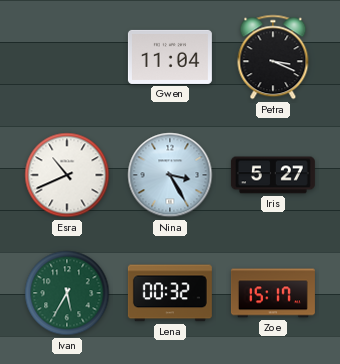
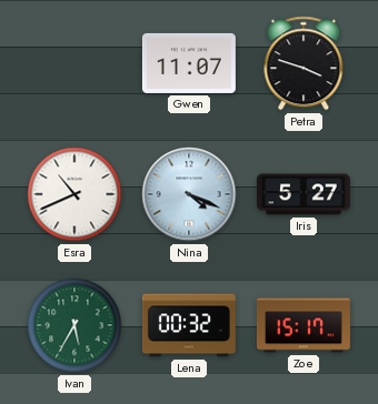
Gwen: 11:04 -> 11:07 (189, 63)
Petra: 3:19 -> 3:48 (304, 63)
Nina: 3:25 -> 4:19 (189, 194)
